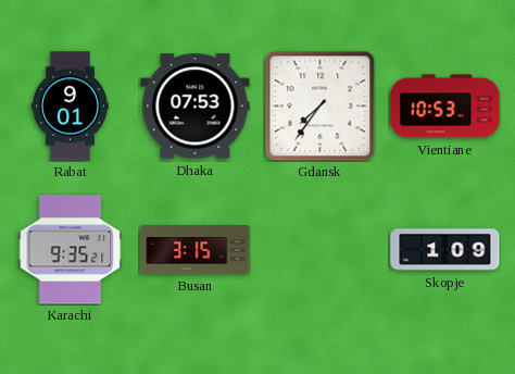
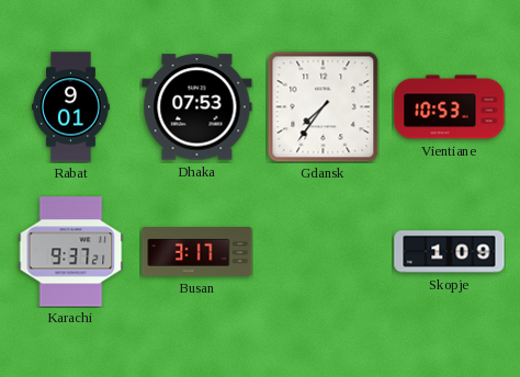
Karachi: 9:35 -> 9:37 (71, 252)
Busan: 3:15 -> 3:17 (197, 251)
